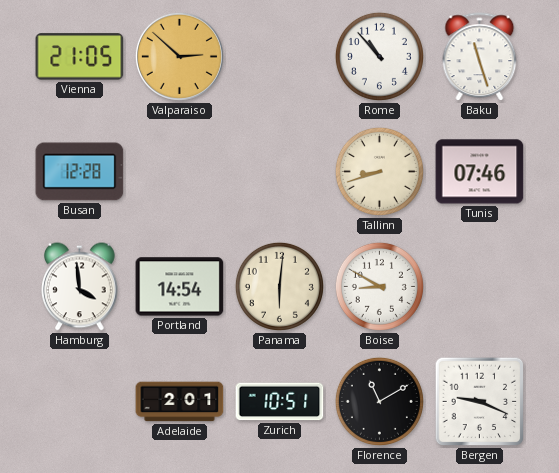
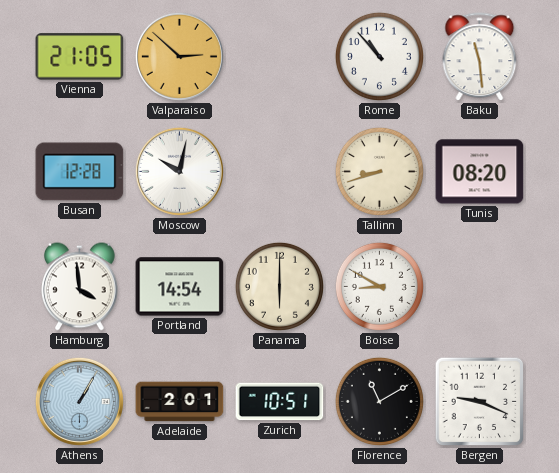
Baku: 11:27 -> 11:29 (480, 57)
Moscow: none -> 10:02 (179, 171)
Tunis: 07:46 -> 08:20 (480, 172)
Panama: 6:01 -> 6:00 (279, 286)
Athens: none -> 1:05 (79, 401)
